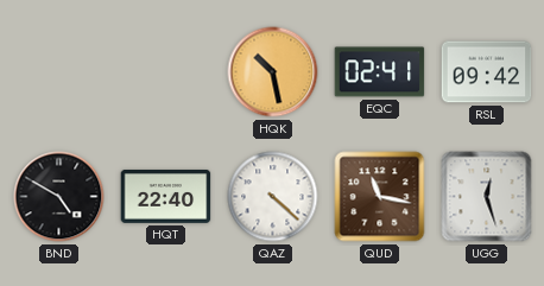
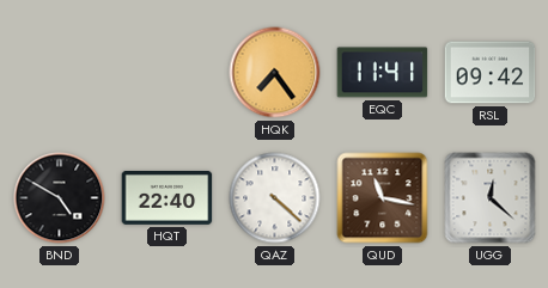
HQK: 10:28 -> 7:24 (275, 73)
EQC: 02:41 -> 11:41 (383, 73)
UGG: 12:27 -> 12:22 (491, 198)
